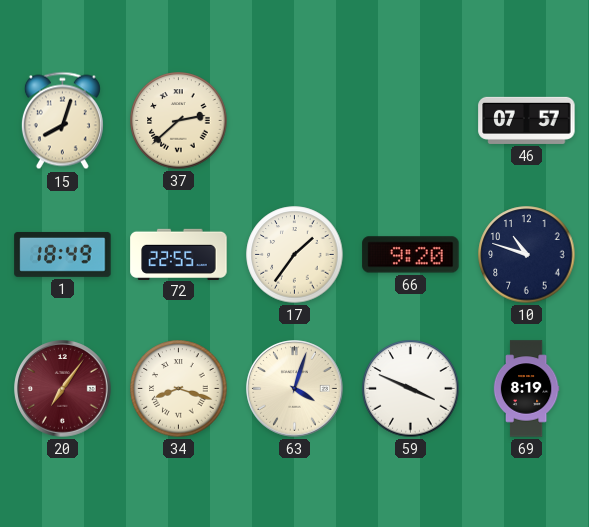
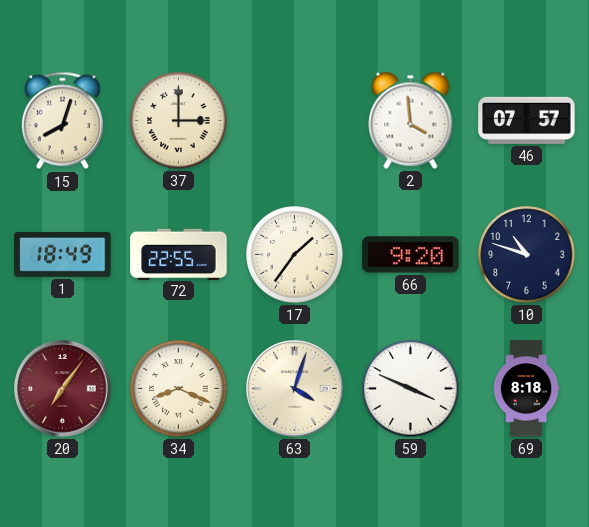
37: 2:38 -> 3:00 (179, 121)
2: none -> 3:59 (411, 120)
34: 8:18 -> 8:19 (179, 389)
69: 8:19 -> 8:18 (526, 389)
